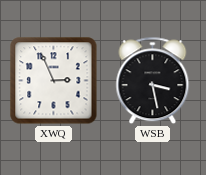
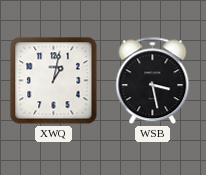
XWQ: 2:56 -> 1:02 (54, 81)
